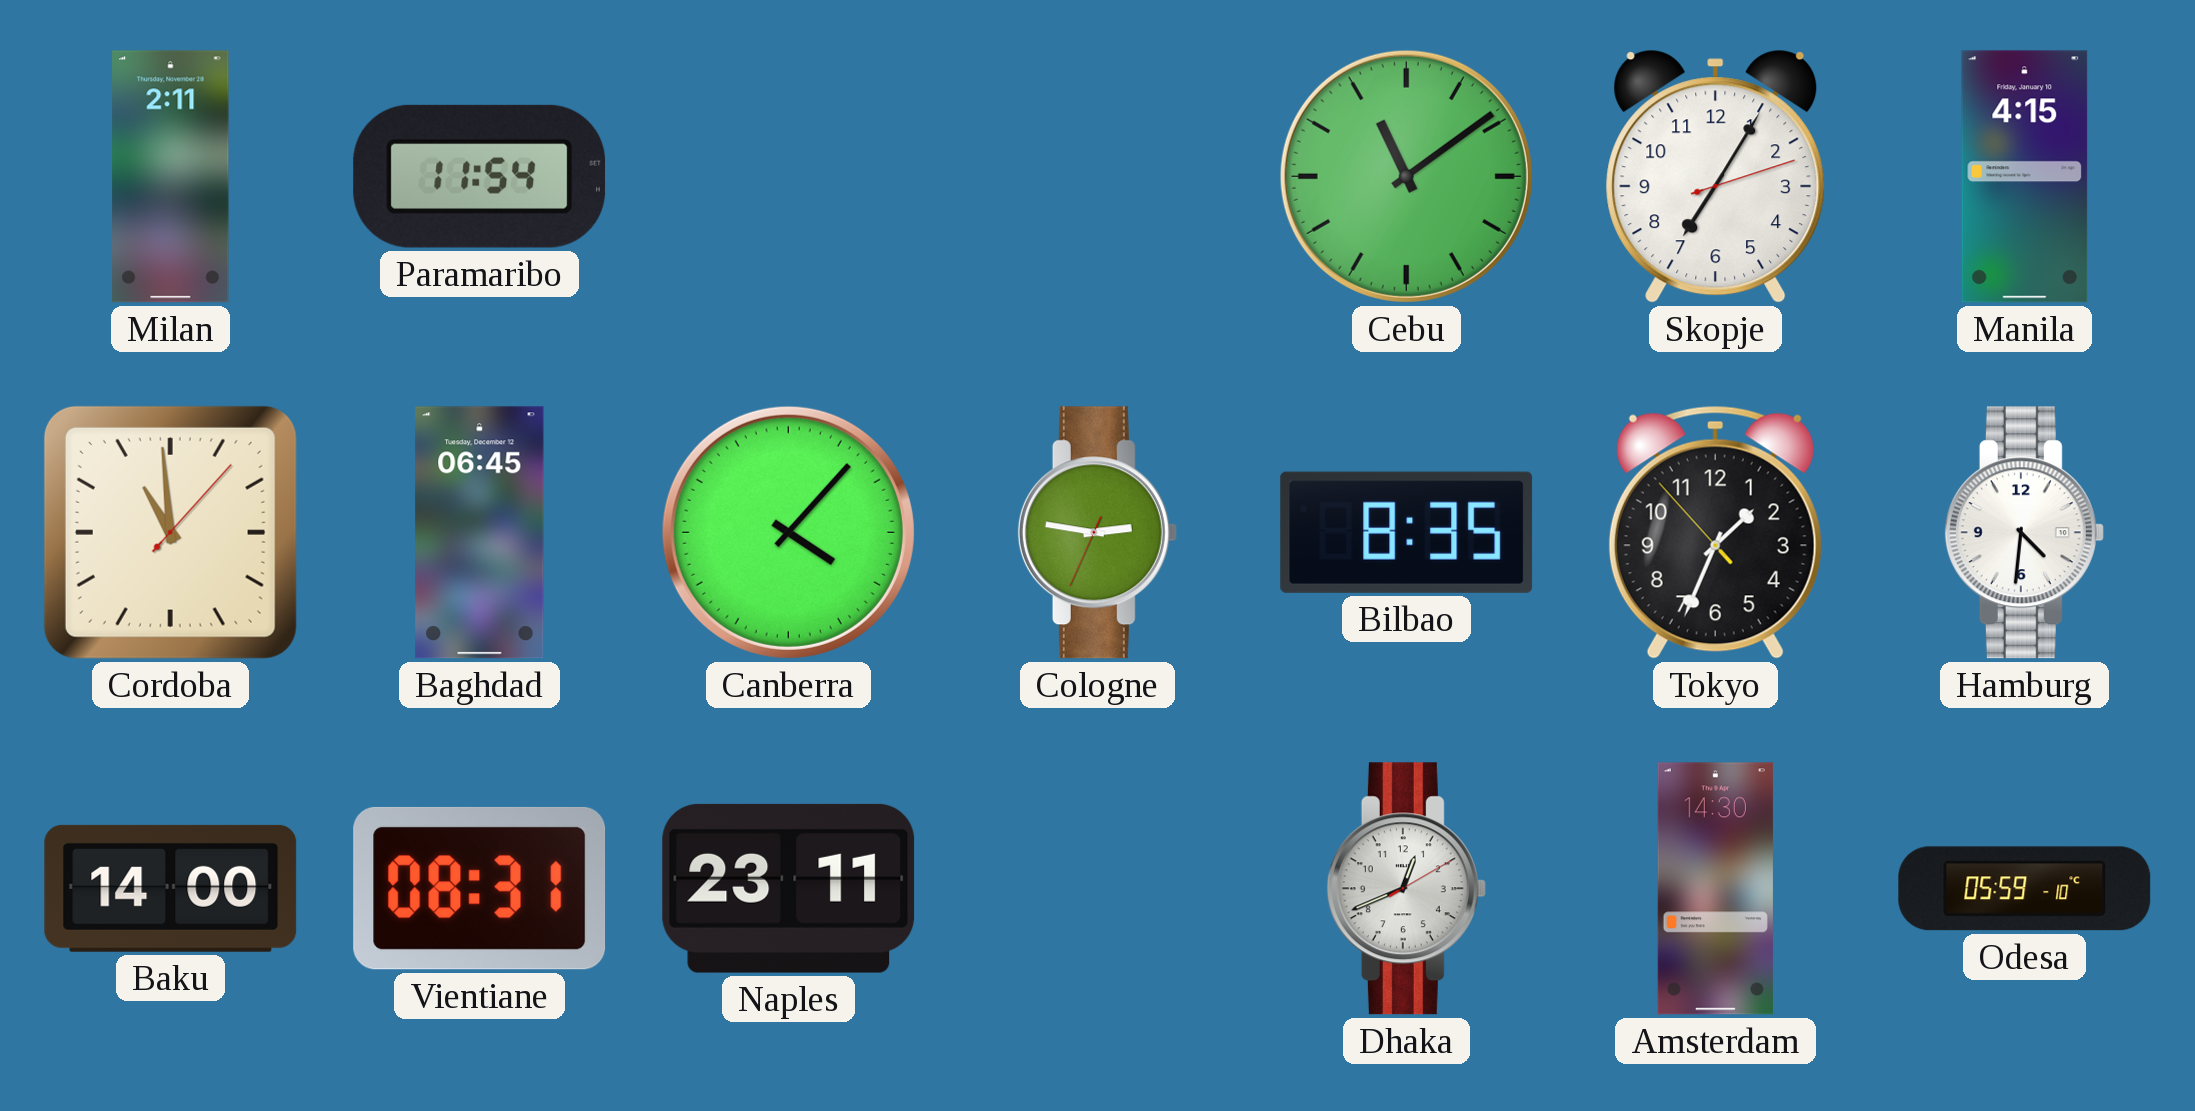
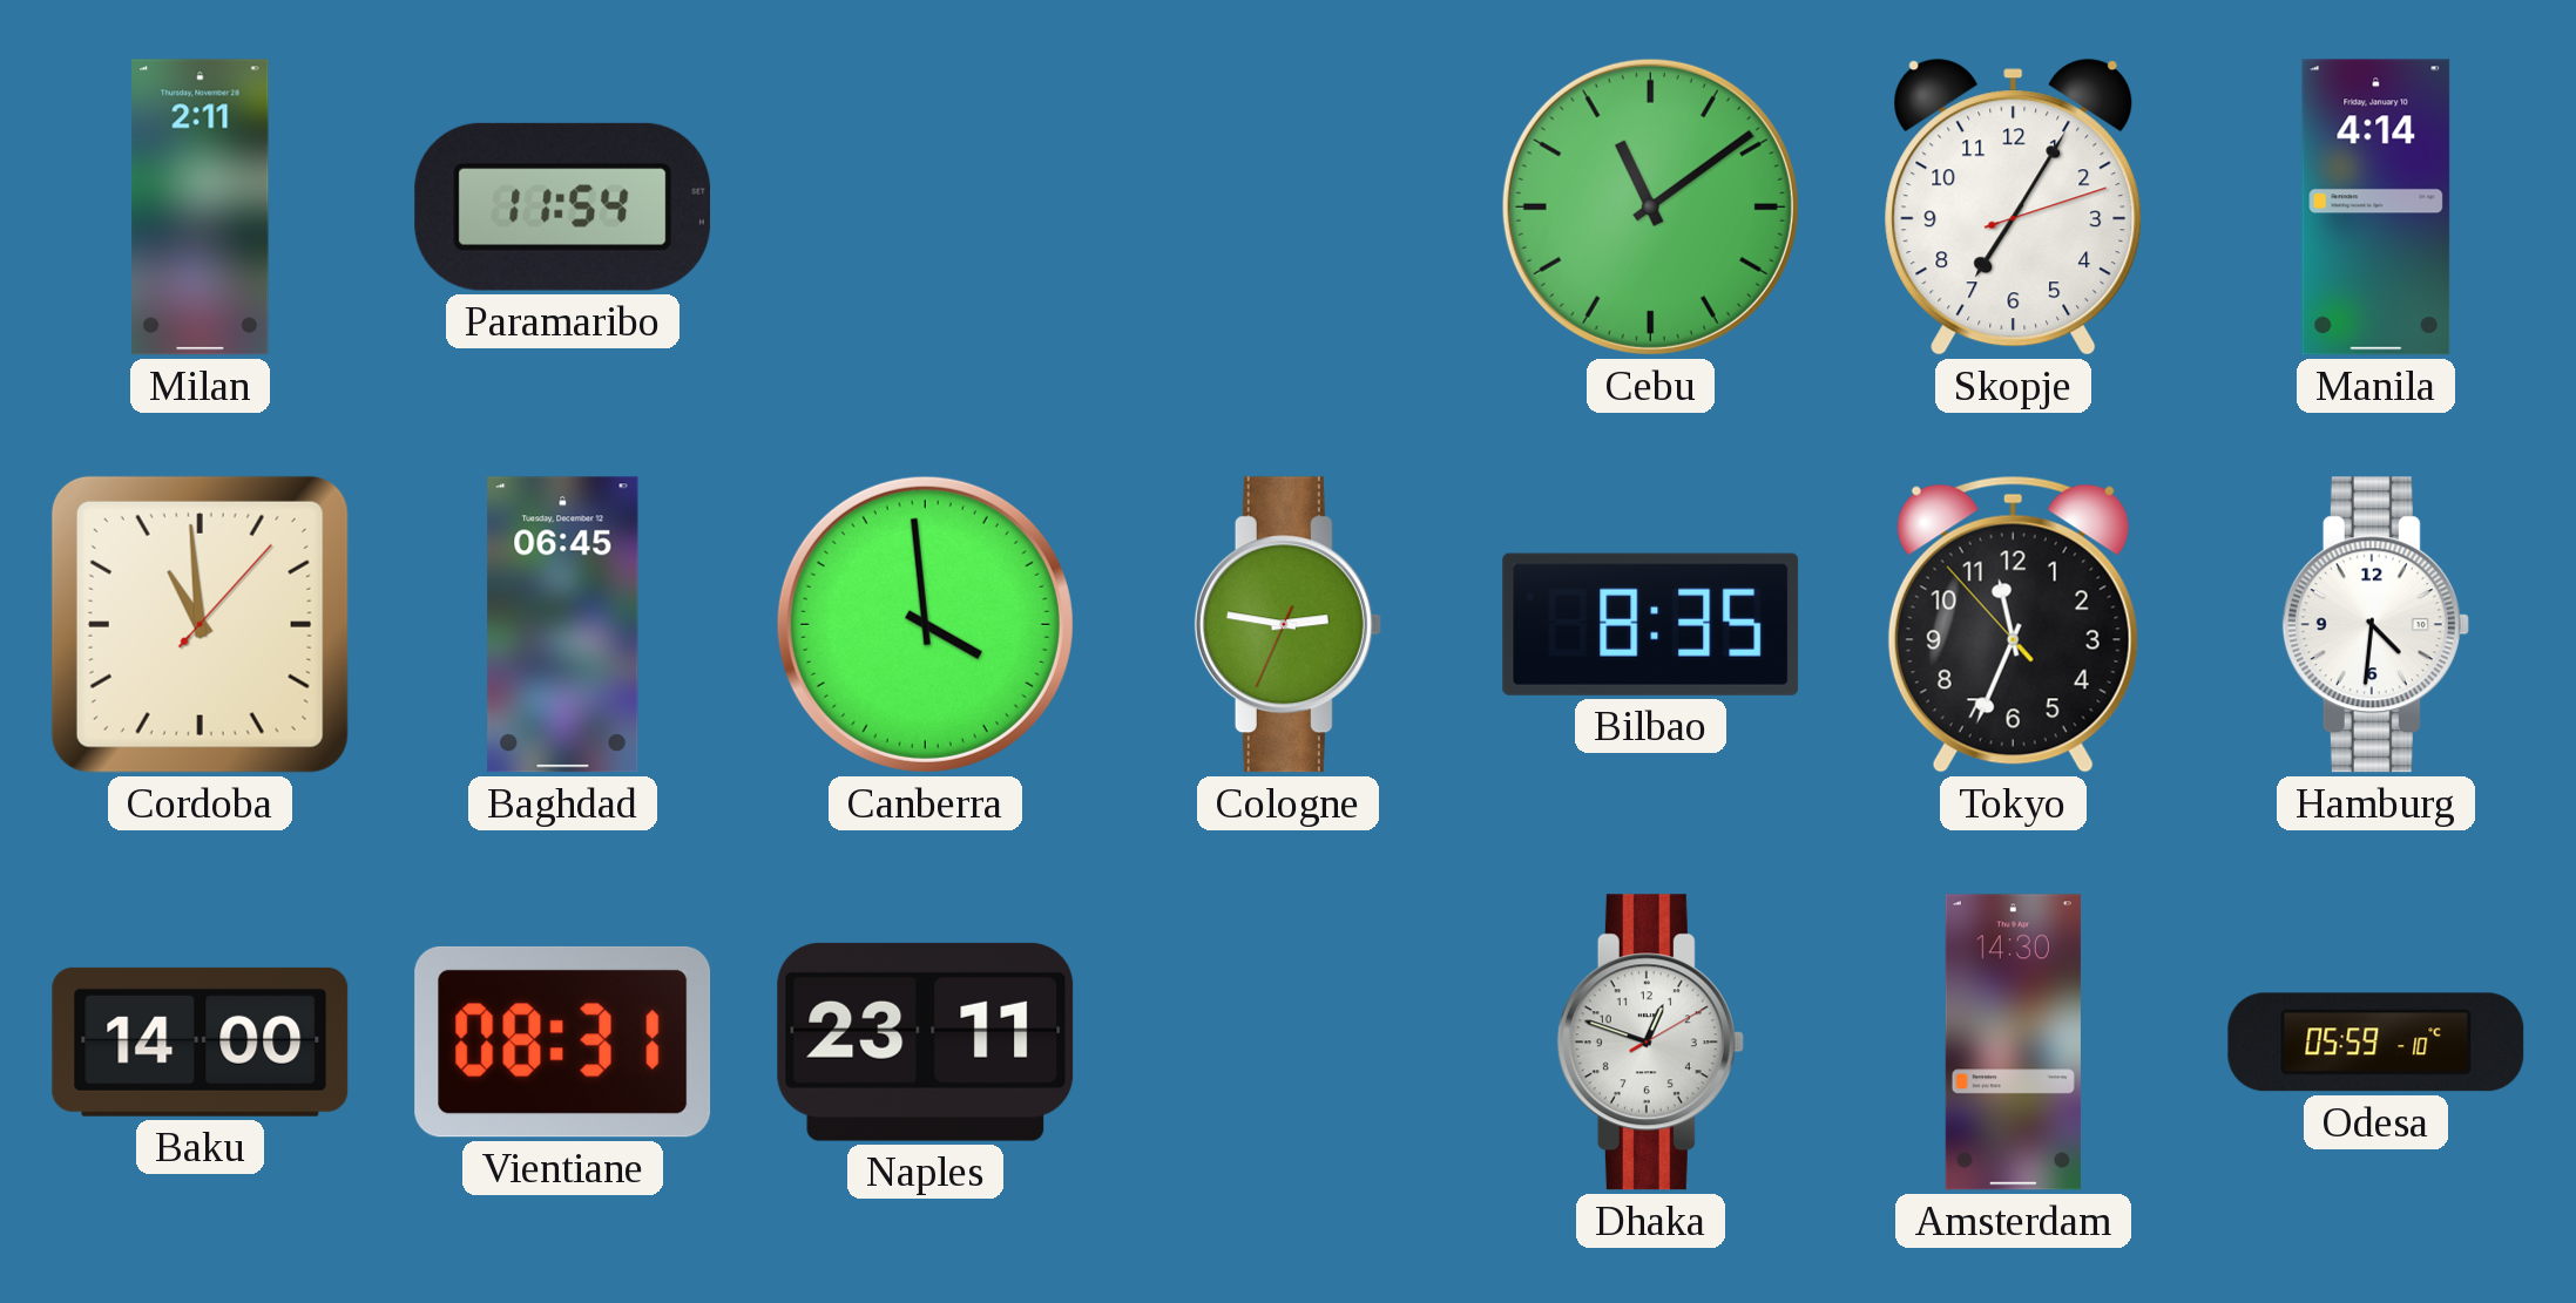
Manila: 4:15 -> 4:14 (2376, 208)
Canberra: 4:07 -> 3:59 (925, 624)
Tokyo: 1:33 -> 11:33 (2013, 624)
Dhaka: 12:41 -> 12:48 (1650, 1043)
